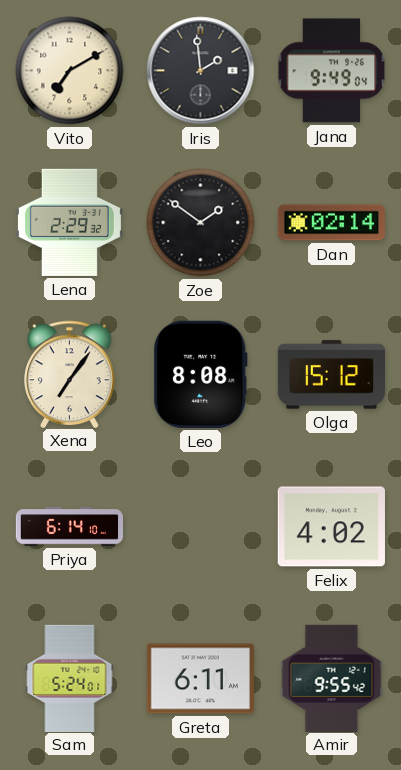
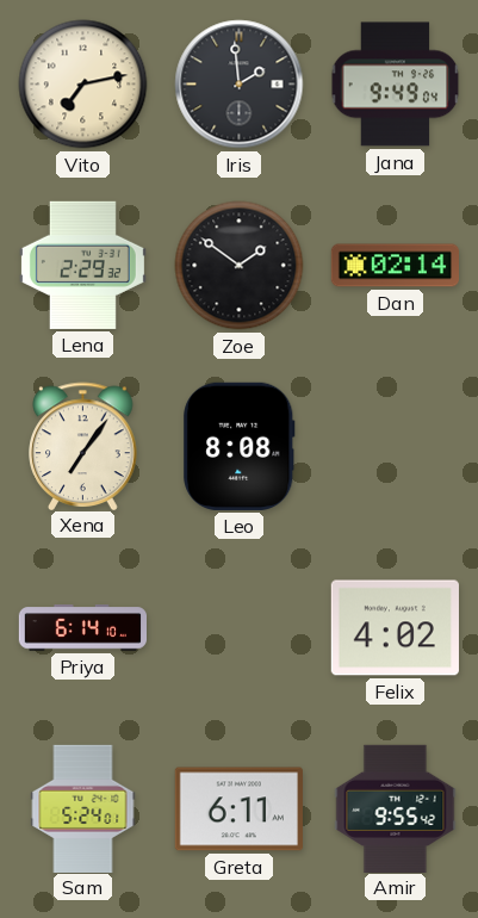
Vito: 7:10 -> 7:13 (83, 85)
Olga: 15:12 -> none (331, 375)
